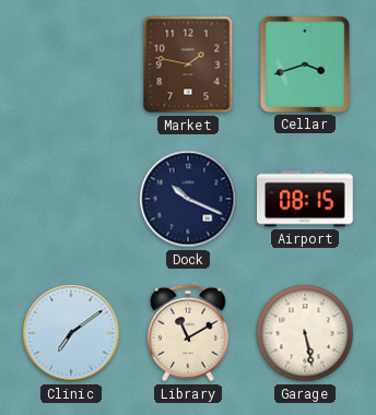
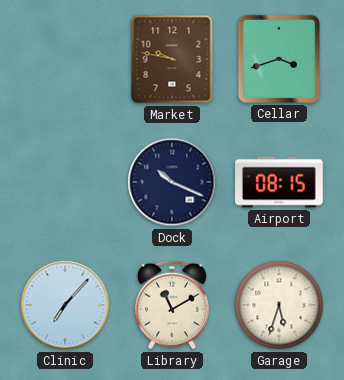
Market: 1:47 -> 9:47 (172, 59)
Clinic: 7:09 -> 7:07 (65, 305)
Garage: 5:28 -> 5:33 (279, 305)
